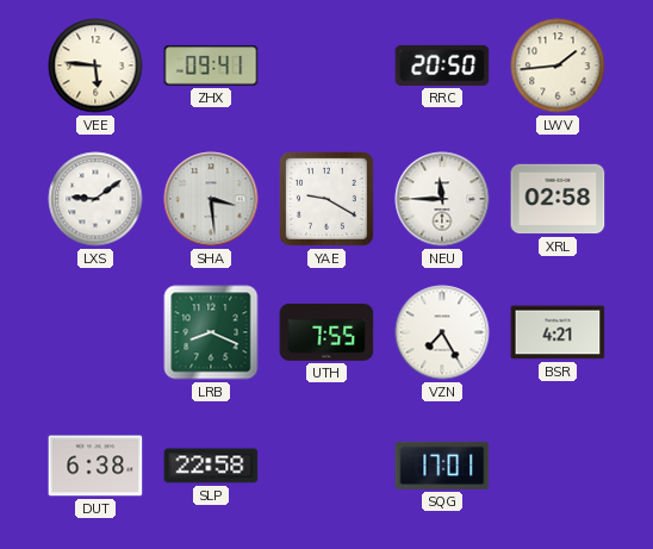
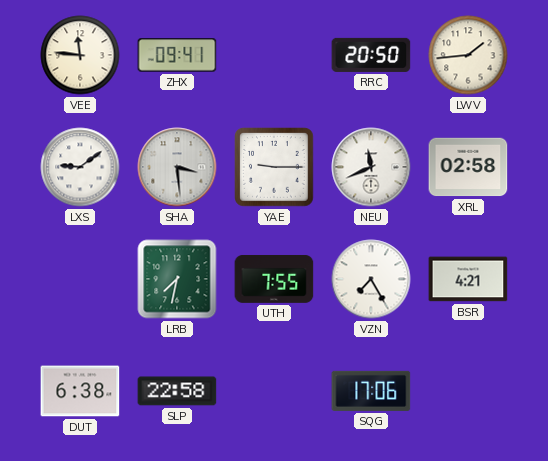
VEE: 5:46 -> 11:46 (80, 55)
YAE: 9:20 -> 9:15 (274, 167)
NEU: 11:45 -> 11:41 (371, 167)
LRB: 8:19 -> 7:32 (177, 279)
SQG: 17:01 -> 17:06 (371, 391)
